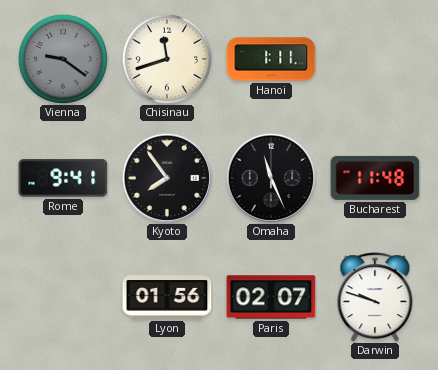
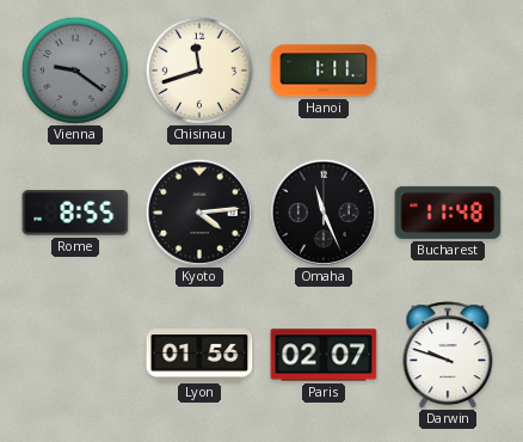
Rome: 9:41 -> 8:55 (75, 213)
Kyoto: 7:54 -> 4:14 (199, 213)
